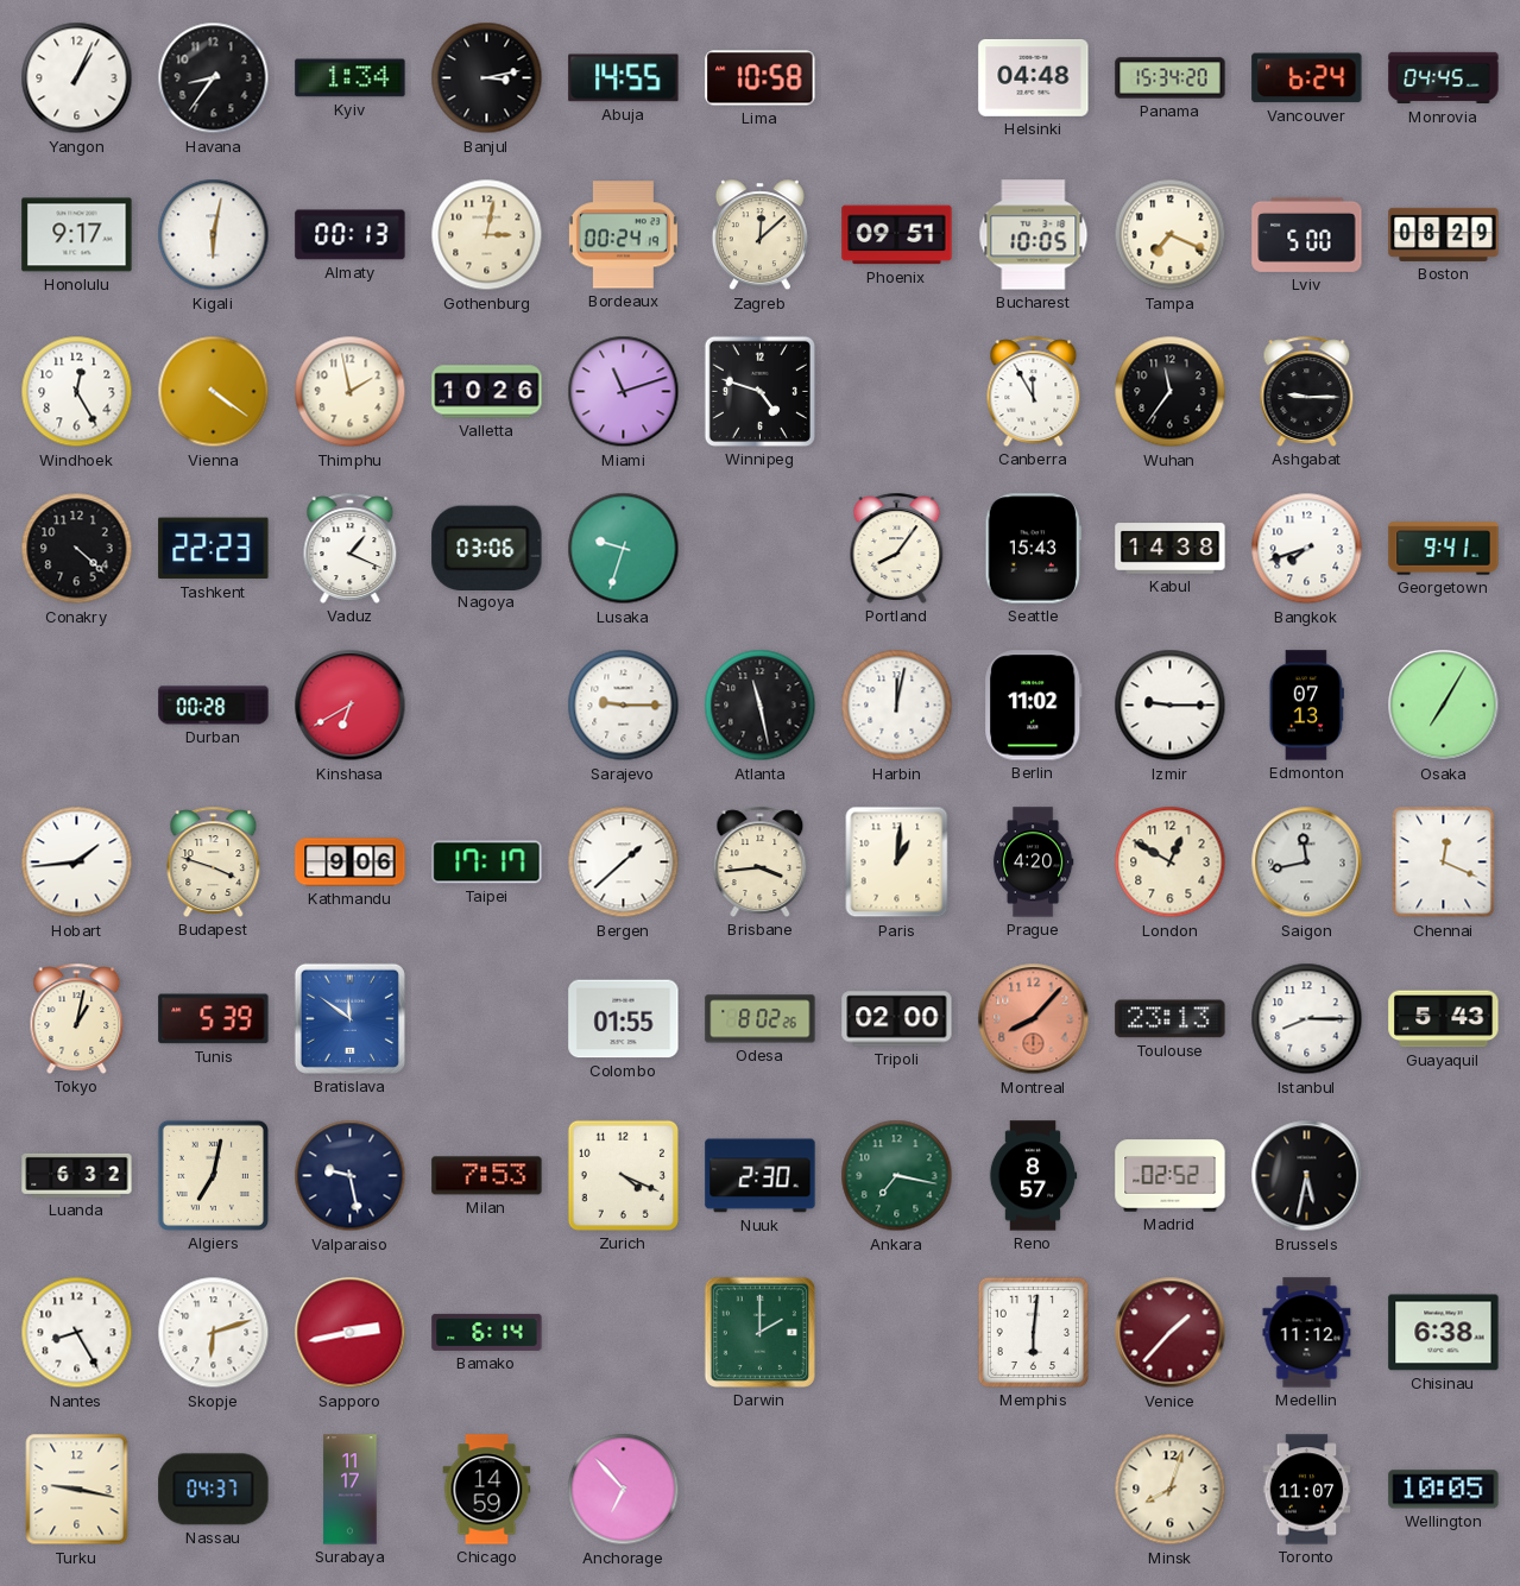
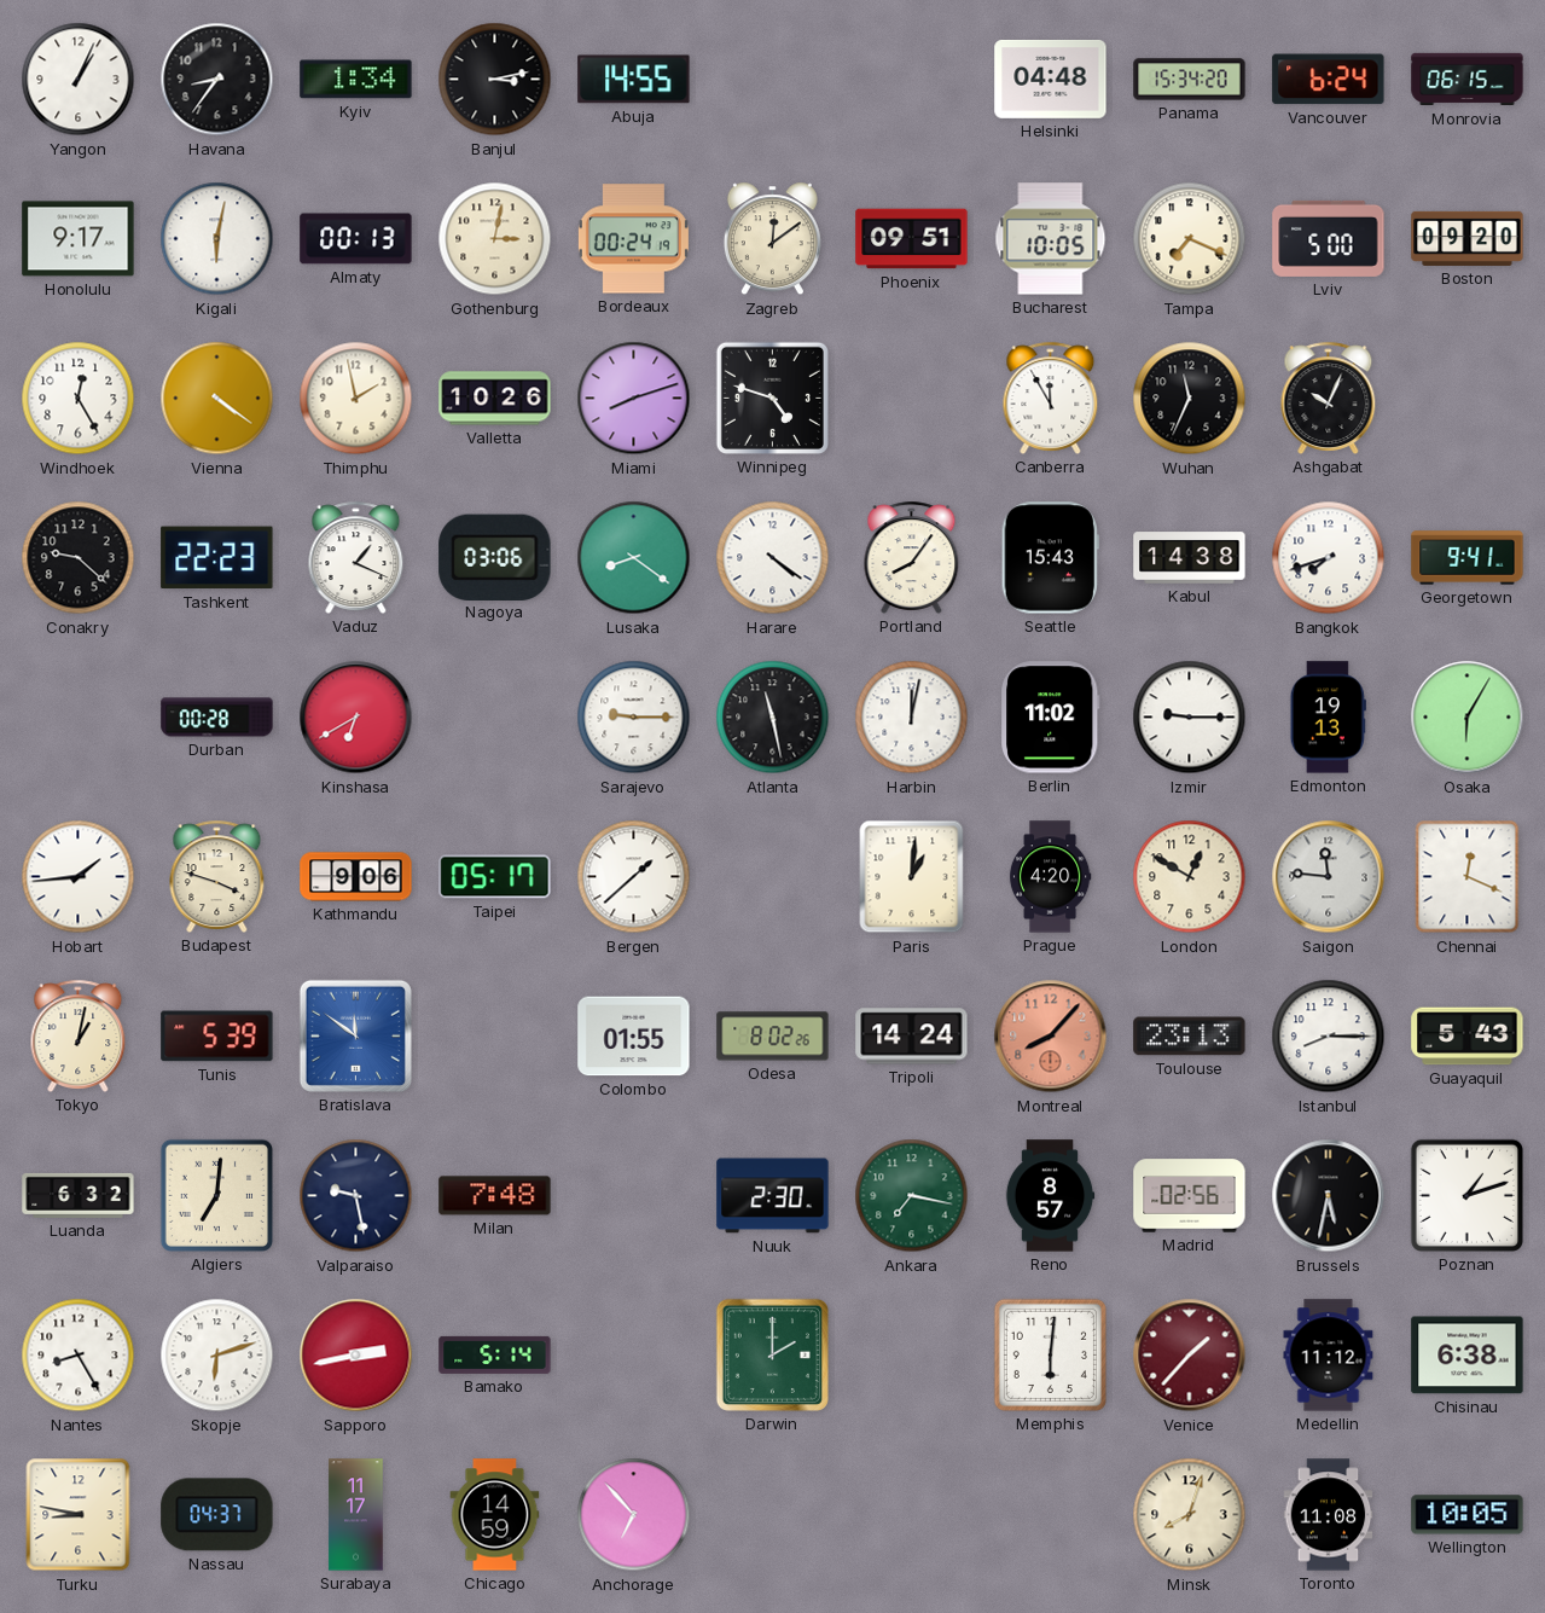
Lima: 10:58 -> none (761, 78)
Monrovia: 04:45 -> 06:15 (1468, 80)
Zagreb: 12:08 -> 12:09 (772, 239)
Boston: 08:29 -> 09:20 (1468, 238)
Miami: 11:12 -> 8:12 (634, 399)
Wuhan: 11:36 -> 11:34 (1190, 399)
Ashgabat: 9:15 -> 10:04 (1329, 398)
Conakry: 4:22 -> 9:22 (79, 558)
Lusaka: 9:33 -> 8:21 (634, 558)
Harare: none -> 4:21 (773, 558)
Edmonton: 07:13 -> 19:13 (1328, 718)
Osaka: 7:05 -> 6:05 (1468, 718)
Taipei: 17:17 -> 05:17 (495, 877)
Brisbane: 3:44 -> none (761, 861)
Saigon: 11:43 -> 11:46 (1329, 877)
Tripoli: 02:00 -> 14:24 (912, 1037)
Algiers: 7:02 -> 7:01 (216, 1195)
Milan: 7:53 -> 7:48 (495, 1196)
Zurich: 4:19 -> none (623, 1175)
Madrid: 02:52 -> 02:56 (1190, 1196)
Poznan: none -> 1:12 (1466, 1195)
Bamako: 6:14 -> 5:14 (495, 1354)
Turku: 9:17 -> 8:47 (79, 1515)
Toronto: 11:07 -> 11:08 (1329, 1515)
